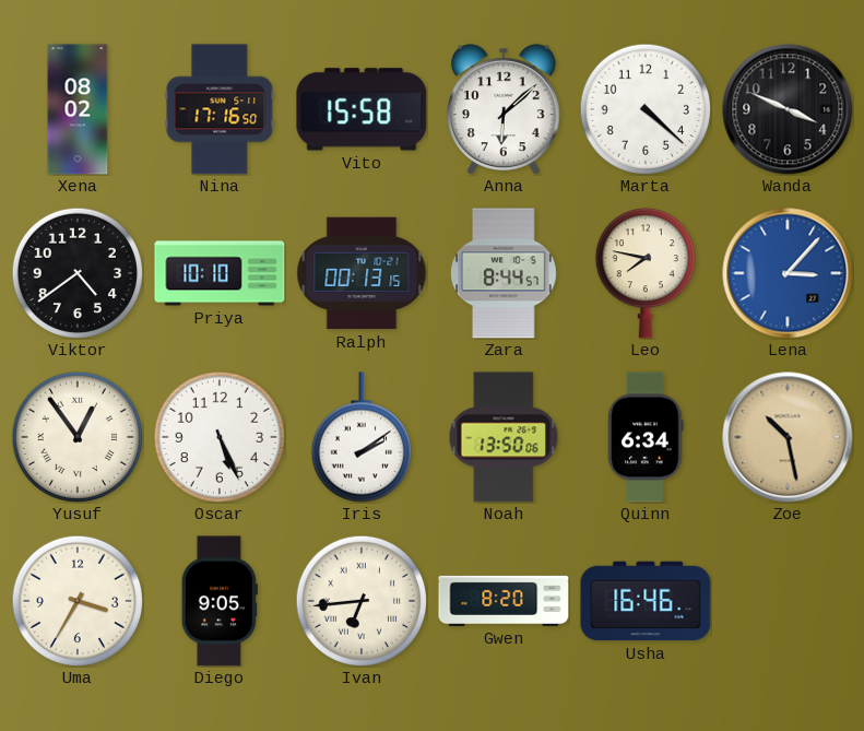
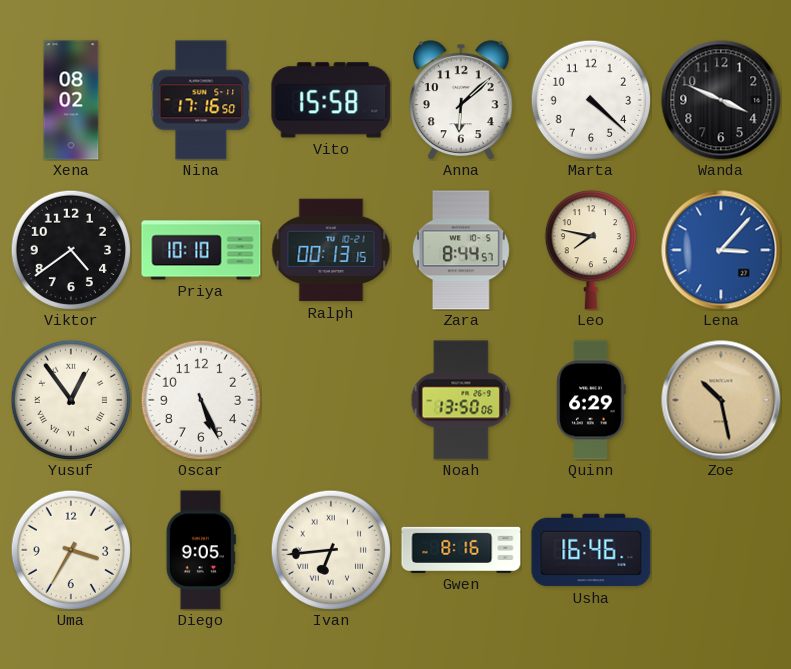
Iris: 2:09 -> none (362, 437)
Quinn: 6:34 -> 6:29 (591, 400)
Gwen: 8:20 -> 8:16 (461, 550)
